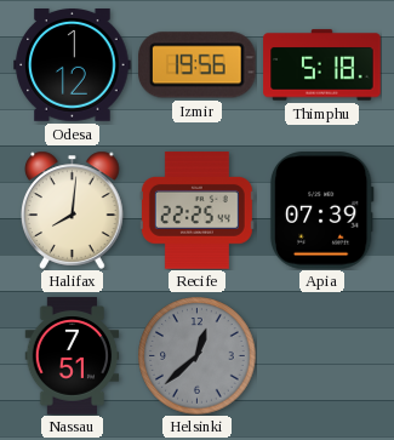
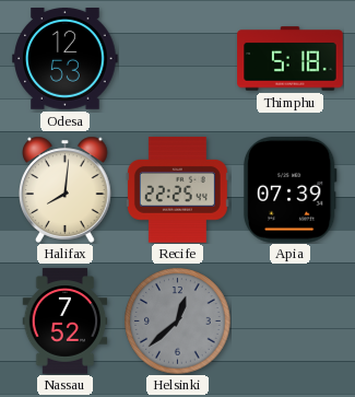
Odesa: 1:12 -> 12:53 (66, 59)
Izmir: 19:56 -> none (196, 65)
Nassau: 7:51 -> 7:52 (66, 322)
